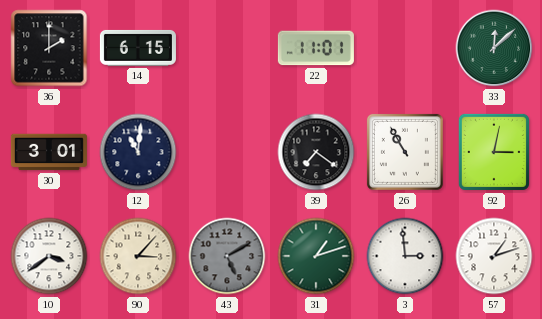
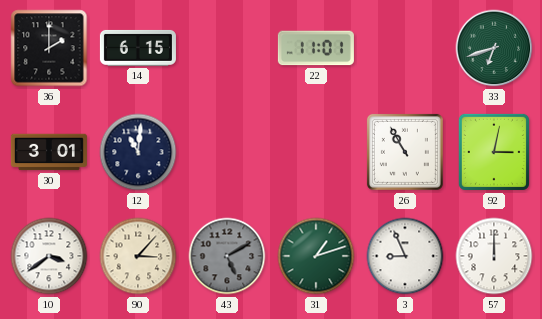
33: 12:08 -> 6:42 (494, 48)
39: 7:21 -> none (316, 152)
3: 2:59 -> 8:56 (405, 256)
57: 1:12 -> 12:00 (494, 256)
